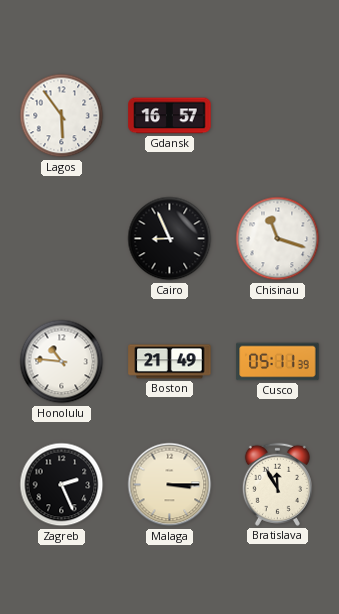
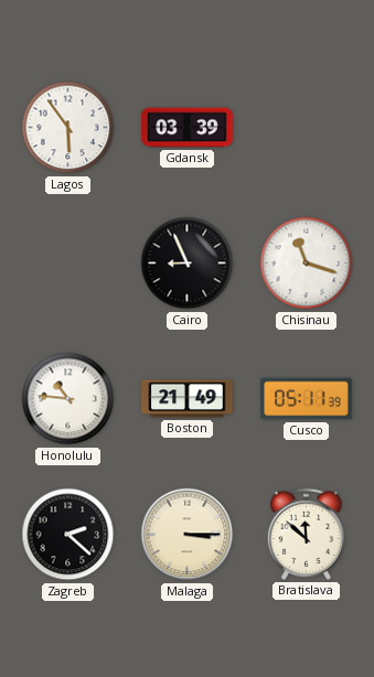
Gdansk: 16:57 -> 03:39 (188, 128)
Zagreb: 2:26 -> 2:22 (68, 535)
Bratislava: 11:55 -> 11:52 (306, 534)
